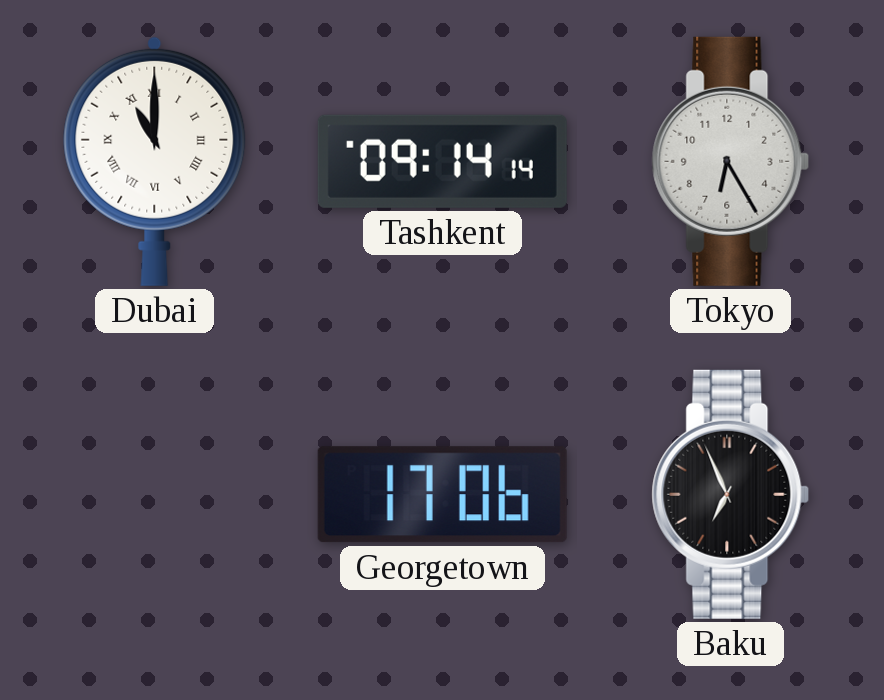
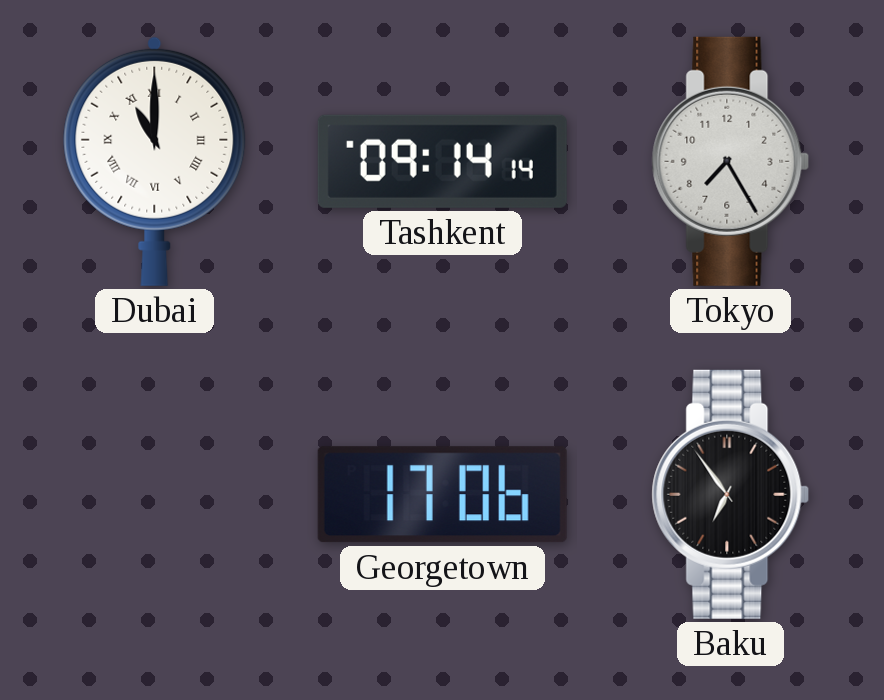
Tokyo: 6:25 -> 7:25 (731, 161)
Baku: 6:56 -> 6:54 (731, 494)
